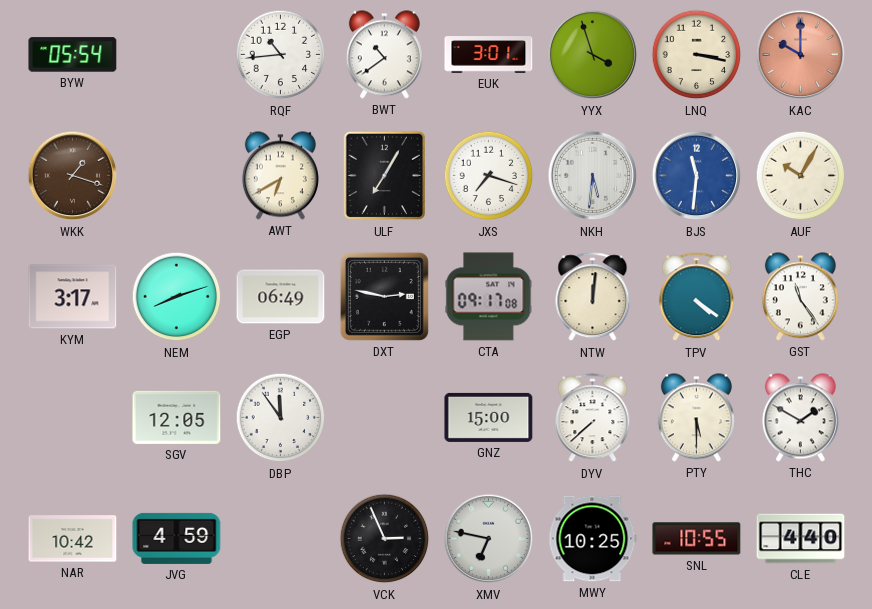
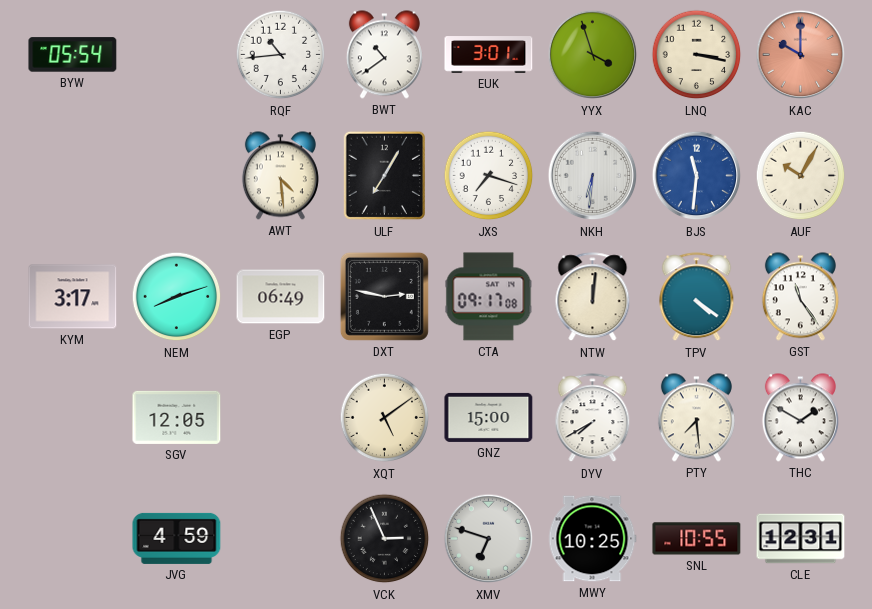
WKK: 1:18 -> none (73, 176)
AWT: 6:40 -> 4:29 (280, 176)
NKH: 5:31 -> 6:31 (593, 176)
DBP: 11:54 -> none (281, 418)
XQT: none -> 5:09 (385, 418)
DYV: 7:38 -> 7:40 (593, 418)
PTY: 5:30 -> 7:29 (696, 418)
NAR: 10:42 -> none (73, 539)
XMV: 6:47 -> 6:48 (489, 539)
CLE: 4:40 -> 12:31 (801, 539)
